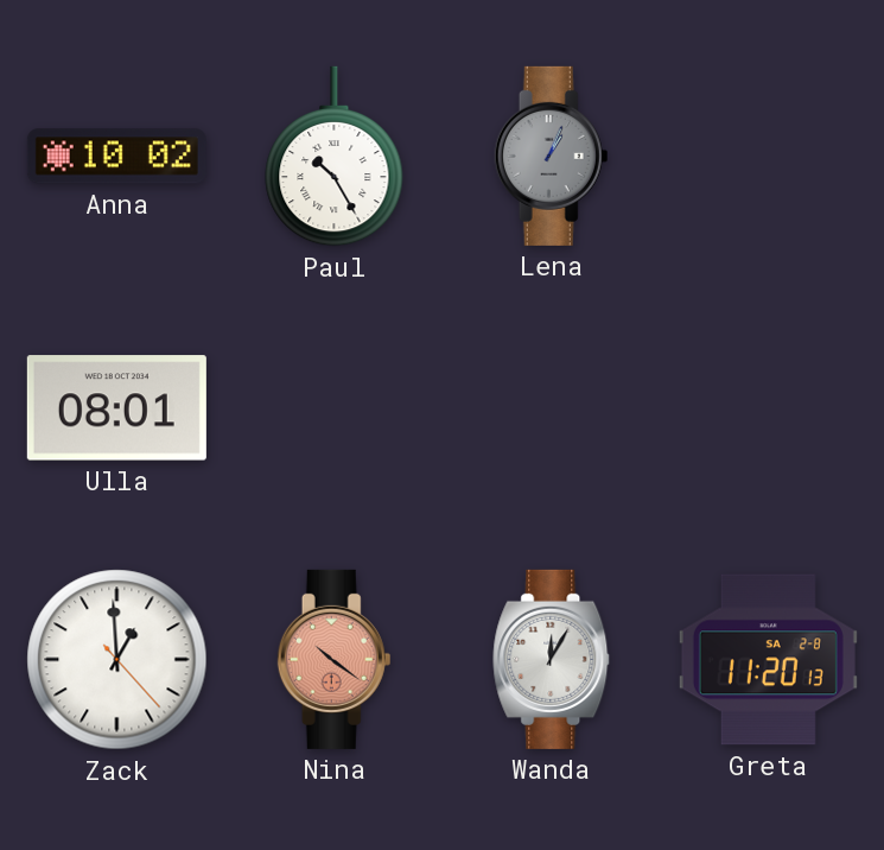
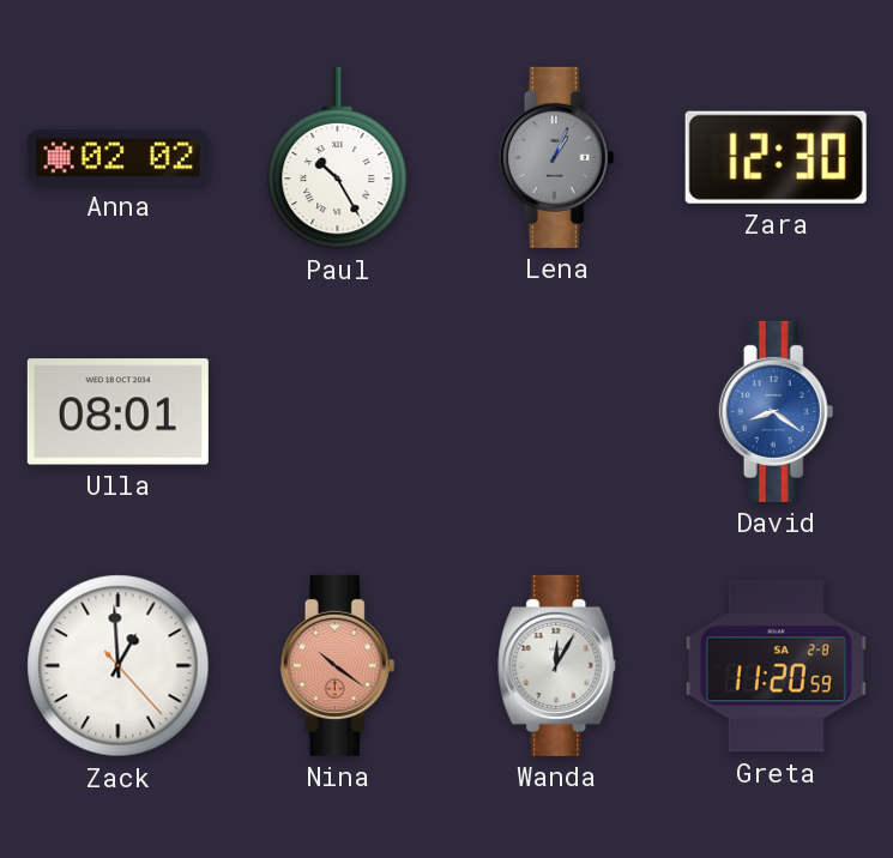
Anna: 10:02 -> 02:02 (117, 158)
Zara: none -> 12:30 (776, 157)
David: none -> 8:21 (777, 411)
Greta: 11:20:13 -> 11:20:59 (776, 666)
